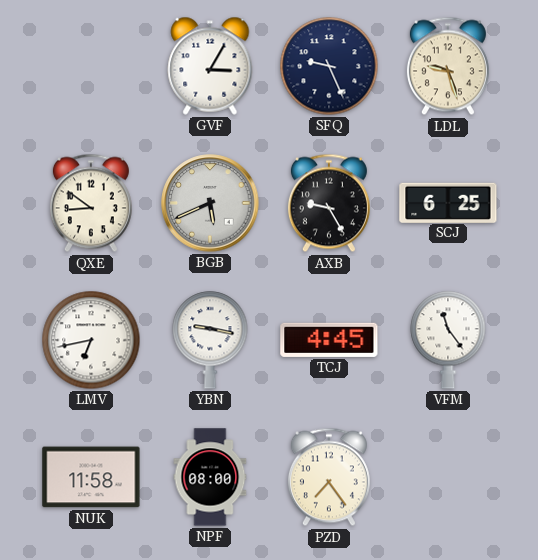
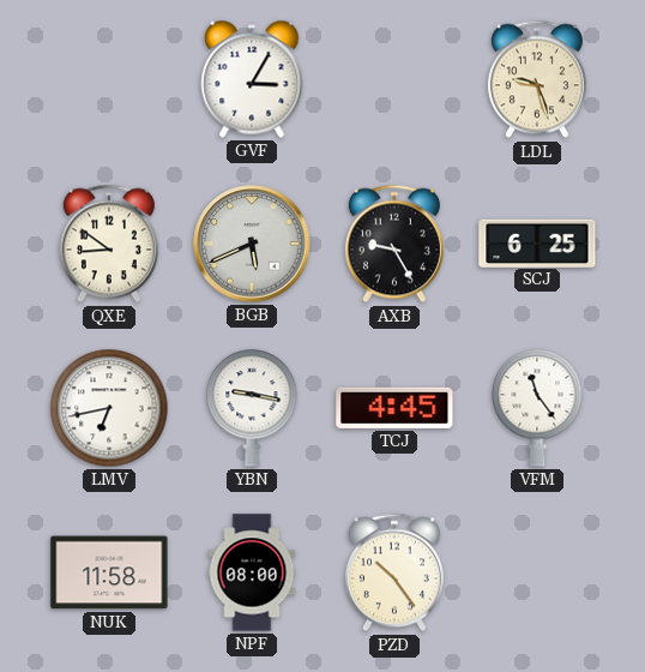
SFQ: 9:26 -> none (329, 66)
PZD: 7:24 -> 10:24 (394, 572)
